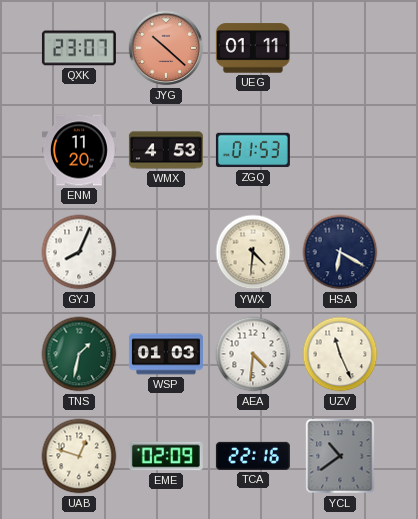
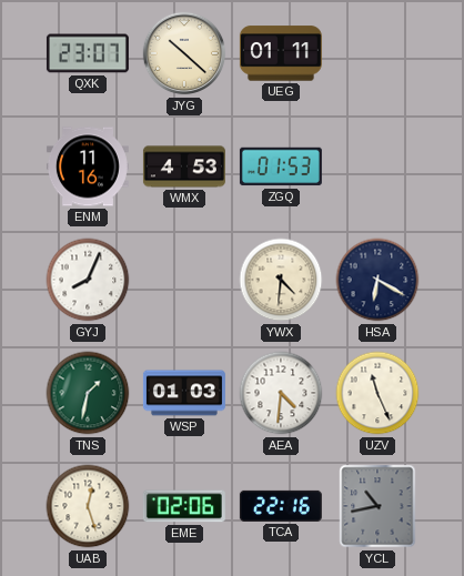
JYG dial: salmon -> cream (184, 53)
ENM: 11:20 -> 11:16 (88, 166)
UAB: 12:48 -> 12:27 (88, 506)
EME: 02:09 -> 02:06 (184, 506)
YCL: 10:39 -> 10:43 (377, 506)
